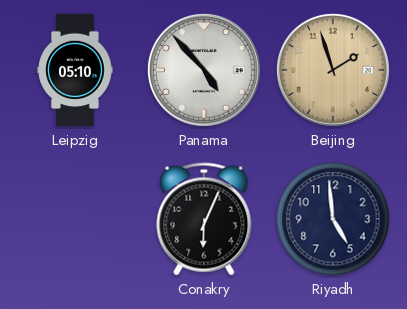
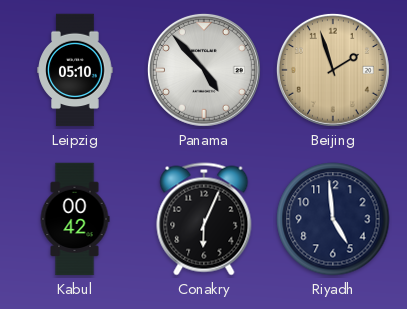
Kabul: none -> 00:42 (75, 219)
